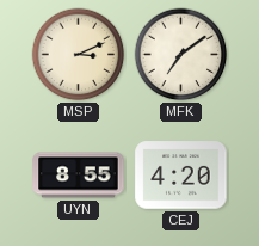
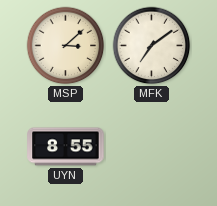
MSP: 3:11 -> 3:08 (66, 46)
CEJ: 4:20 -> none (181, 176)
